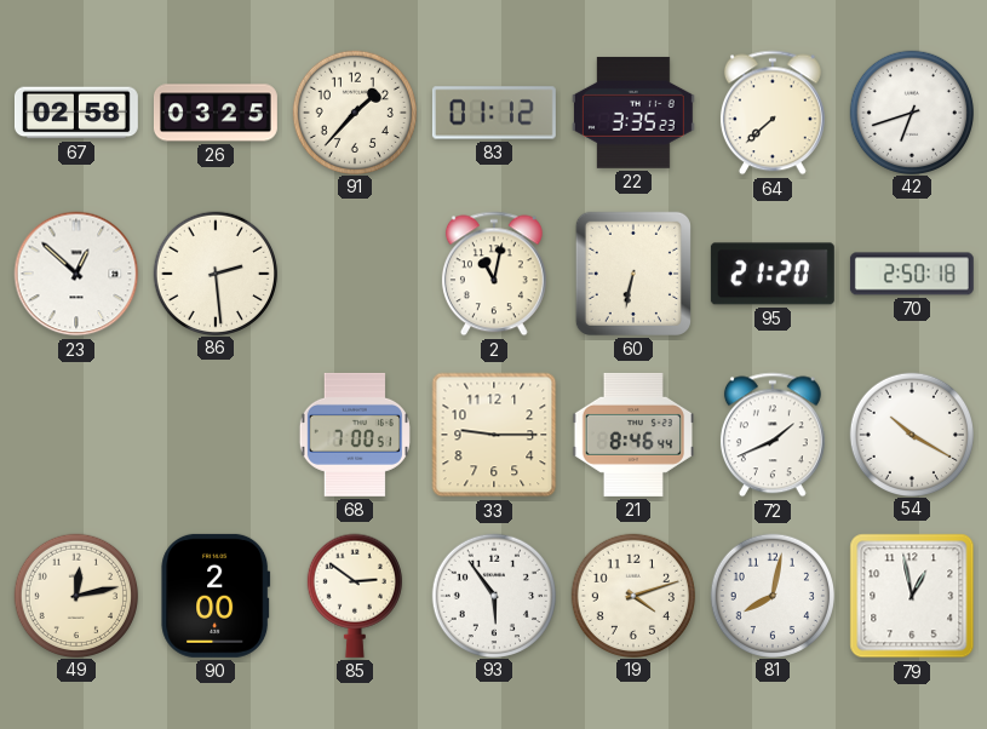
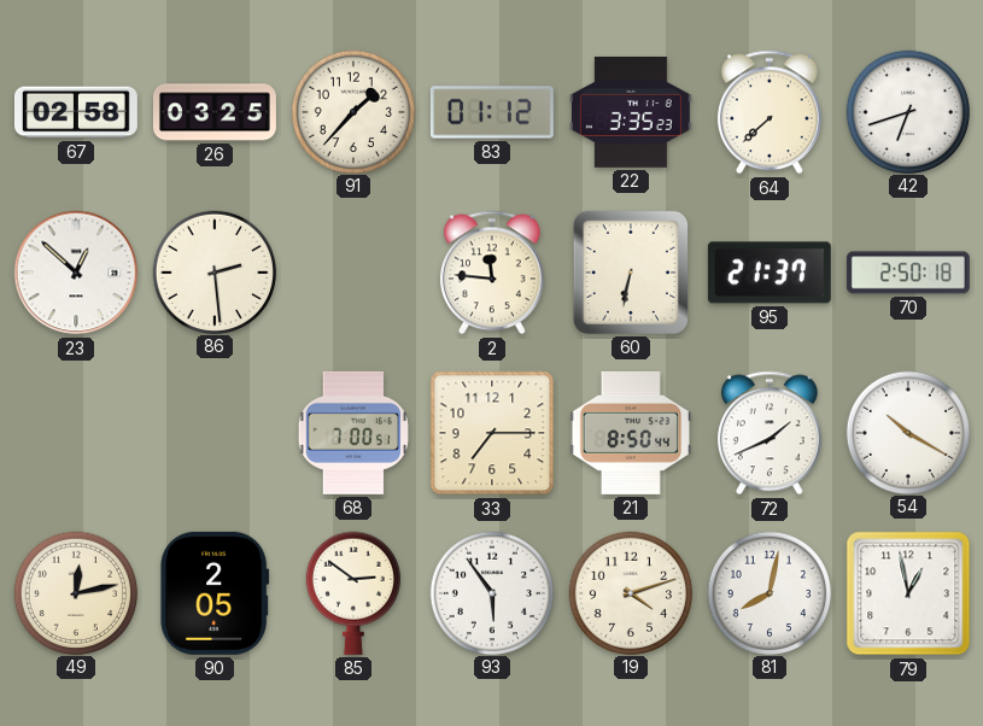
2: 11:02 -> 11:46 (492, 273)
95: 21:20 -> 21:37 (770, 273)
33: 9:15 -> 7:15 (492, 433)
21: 8:46 -> 8:50 (630, 433)
90: 2:00 -> 2:05 (215, 593)
